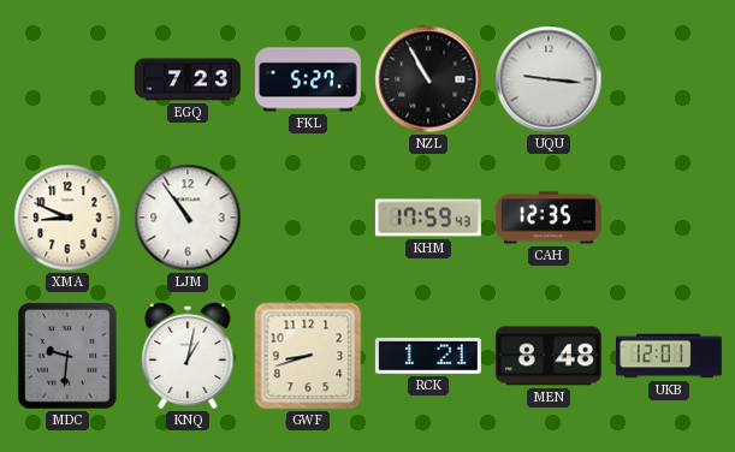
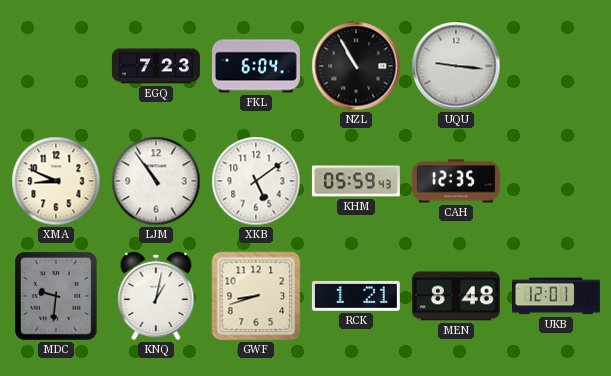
FKL: 5:27 -> 6:04 (256, 66)
XKB: none -> 5:09 (256, 181)
KHM: 17:59 -> 05:59 (356, 181)
